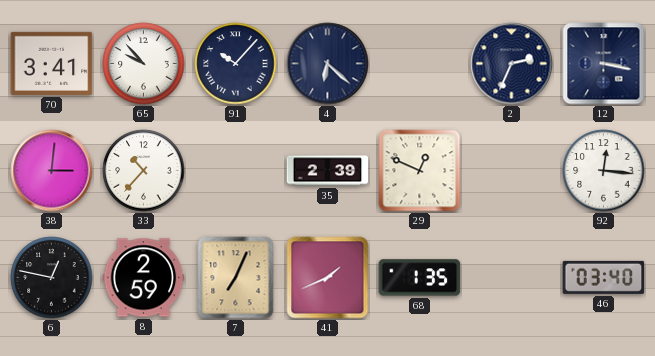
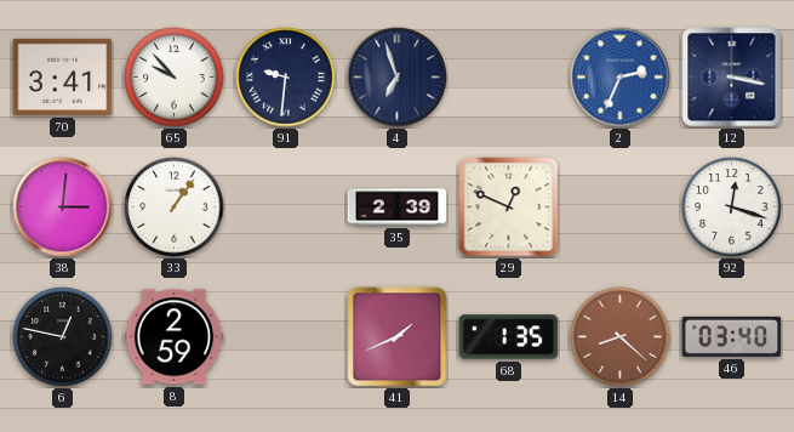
91: 10:07 -> 9:31 (286, 78)
4: 6:22 -> 6:57 (398, 78)
2 dial: navy -> blue (621, 78)
33: 10:37 -> 1:06 (175, 208)
92: 12:16 -> 12:18 (732, 208)
7: 7:04 -> none (236, 278)
14: none -> 8:22 (621, 337)
